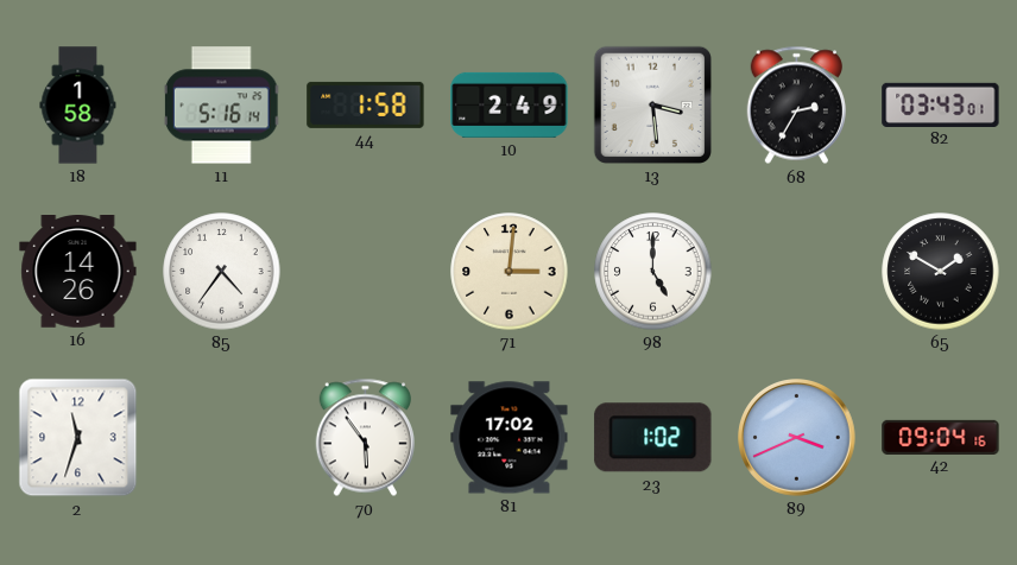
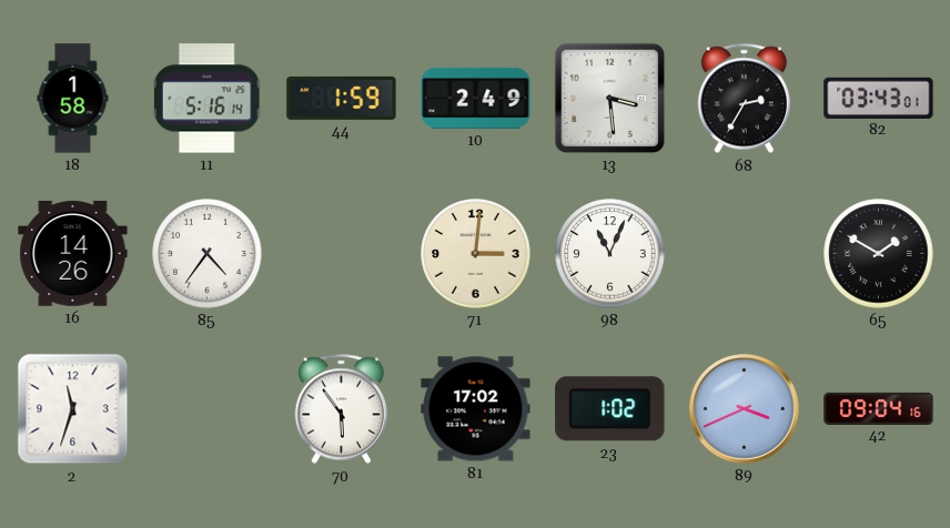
44: 1:58 -> 1:59 (342, 98)
98: 5:00 -> 11:04 (610, 254)
